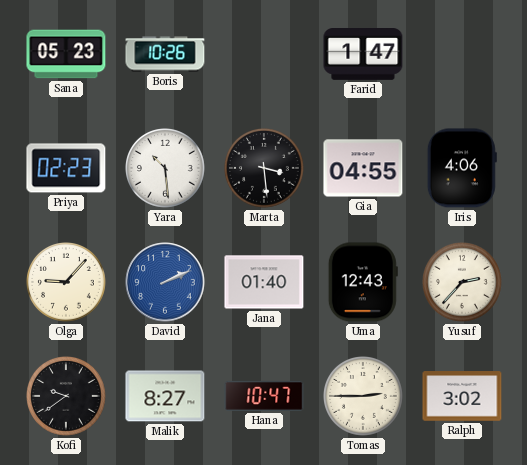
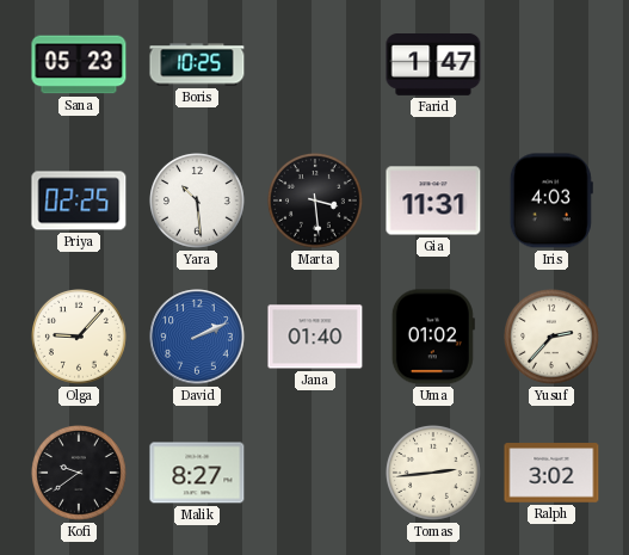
Boris: 10:26 -> 10:25 (197, 64)
Priya: 02:23 -> 02:25 (79, 201)
Gia: 04:55 -> 11:31 (433, 201)
Iris: 4:06 -> 4:03 (551, 201)
Uma: 12:43 -> 01:02 (433, 337)
Hana: 10:47 -> none (264, 396)
Tomas: 2:45 -> 2:44 (434, 474)
